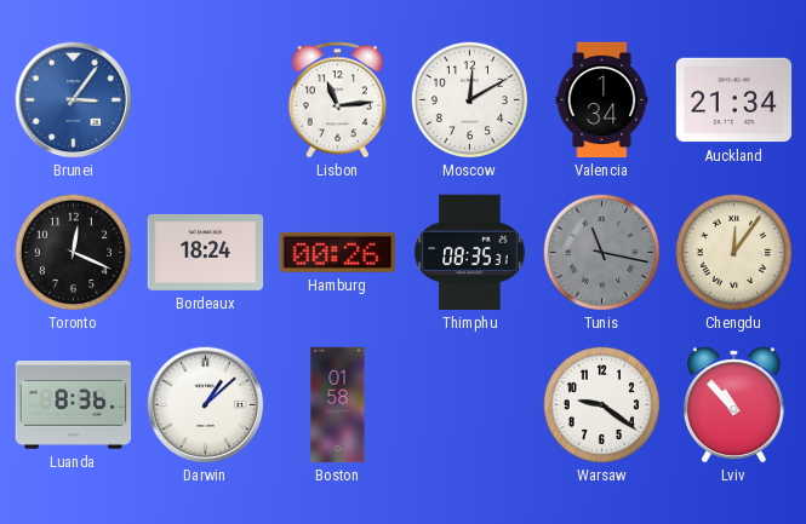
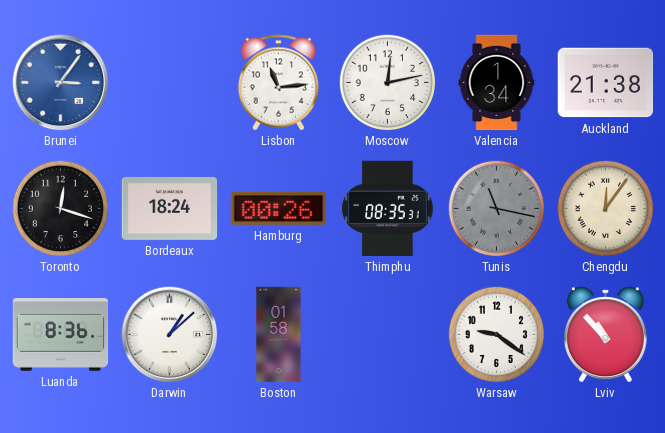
Moscow: 12:10 -> 12:13 (387, 82)
Auckland: 21:34 -> 21:38 (606, 83)
Toronto: 12:19 -> 12:18 (60, 208)
